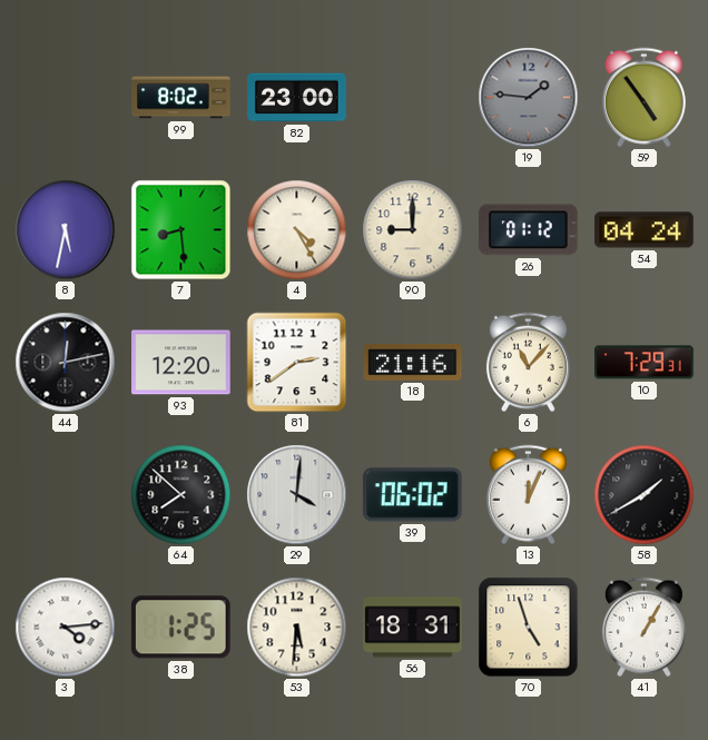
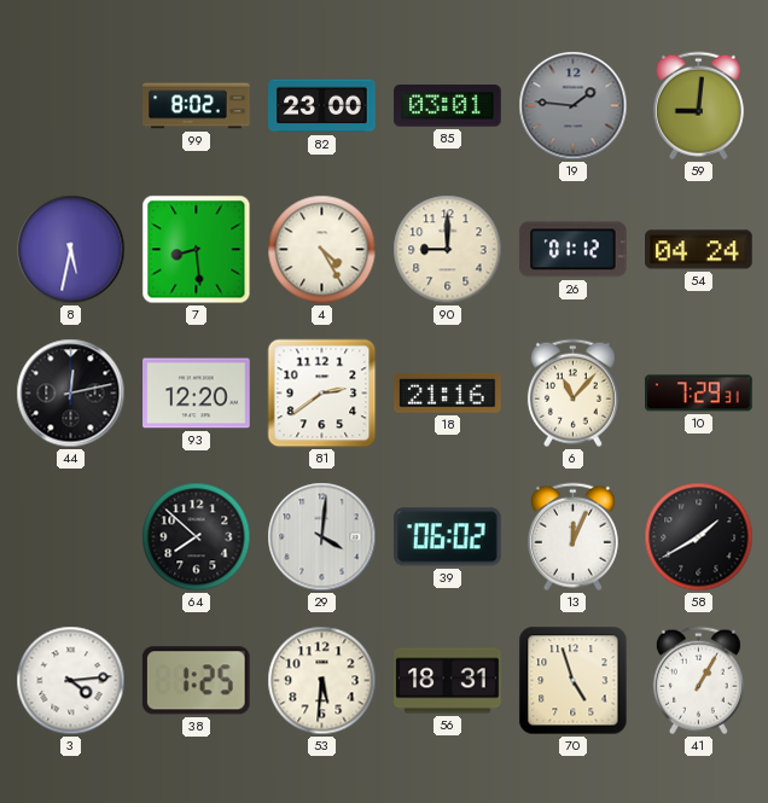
85: none -> 03:01 (448, 106)
59: 4:54 -> 9:01 (698, 106)
